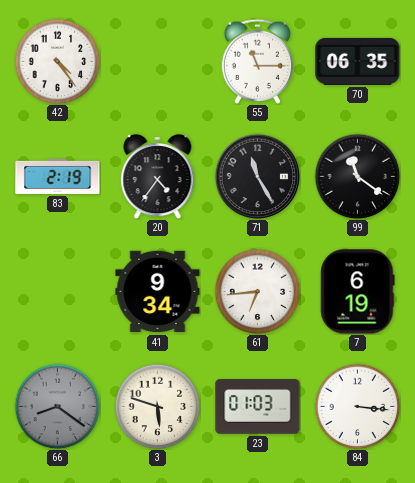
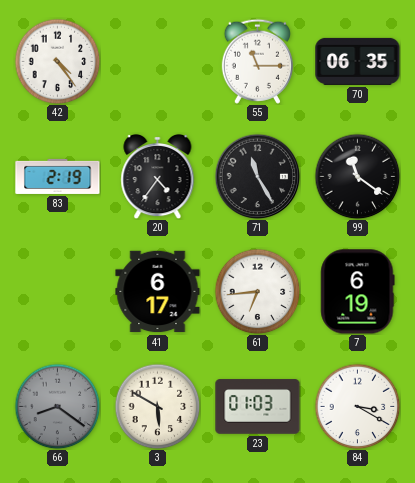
41: 9:34 -> 6:17 (158, 292)
3: 5:48 -> 5:50 (157, 406)
84: 3:16 -> 3:20 (357, 406)
